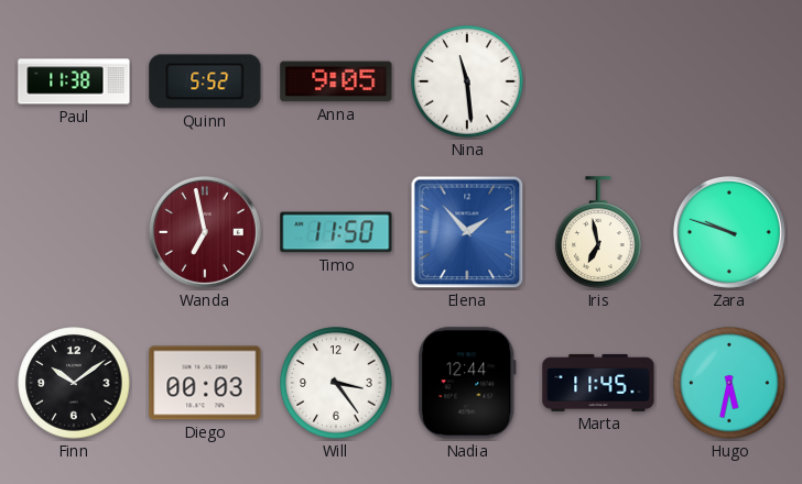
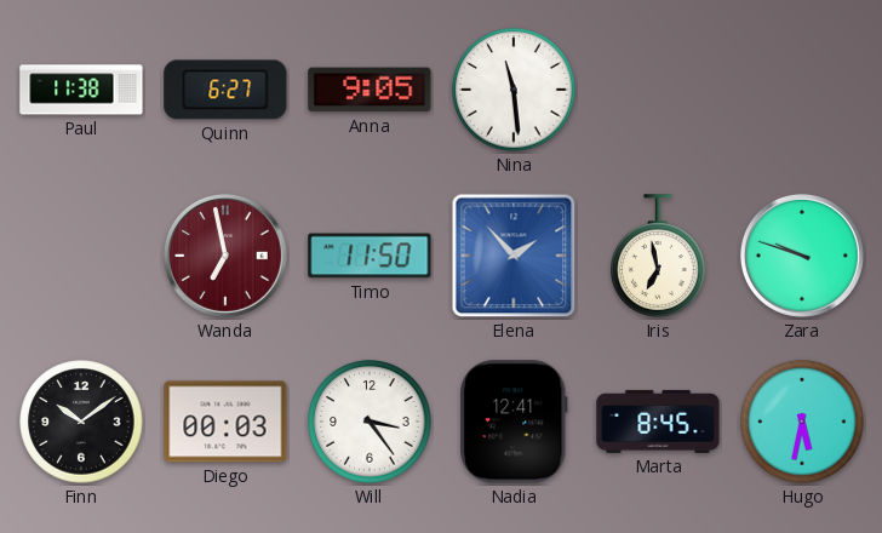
Quinn: 5:52 -> 6:27 (225, 90)
Nadia: 12:44 -> 12:41 (514, 422)
Marta: 11:45 -> 8:45 (658, 422)
